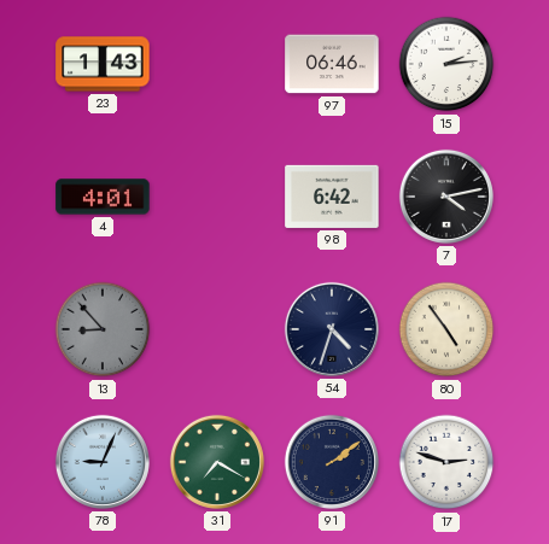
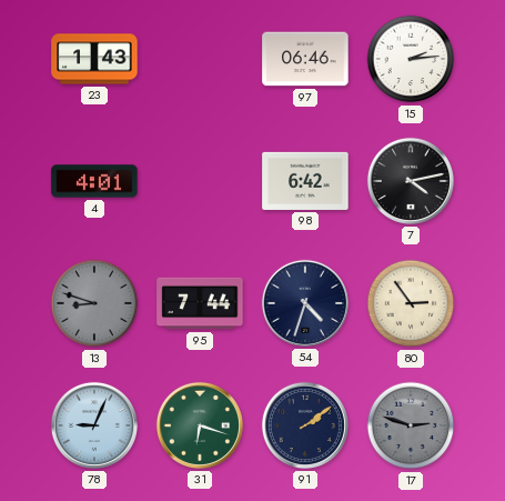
13: 8:53 -> 8:48 (94, 303)
95: none -> 7:44 (200, 303)
80: 4:54 -> 2:54 (411, 303)
31: 7:20 -> 6:18 (200, 425)
17 dial: white -> grey (411, 425)
